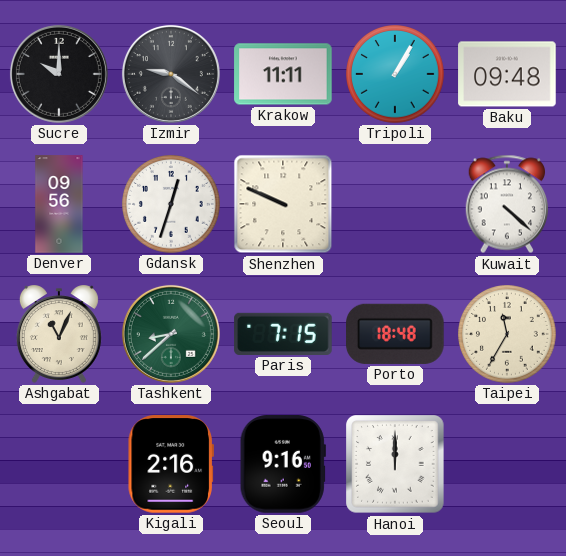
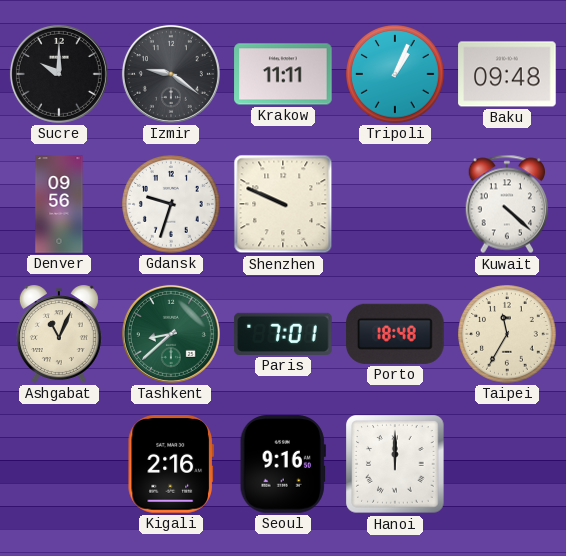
Tripoli: 1:05 -> 1:04 (395, 74)
Gdansk: 12:33 -> 9:33 (171, 204)
Paris: 7:15 -> 7:01 (283, 334)
